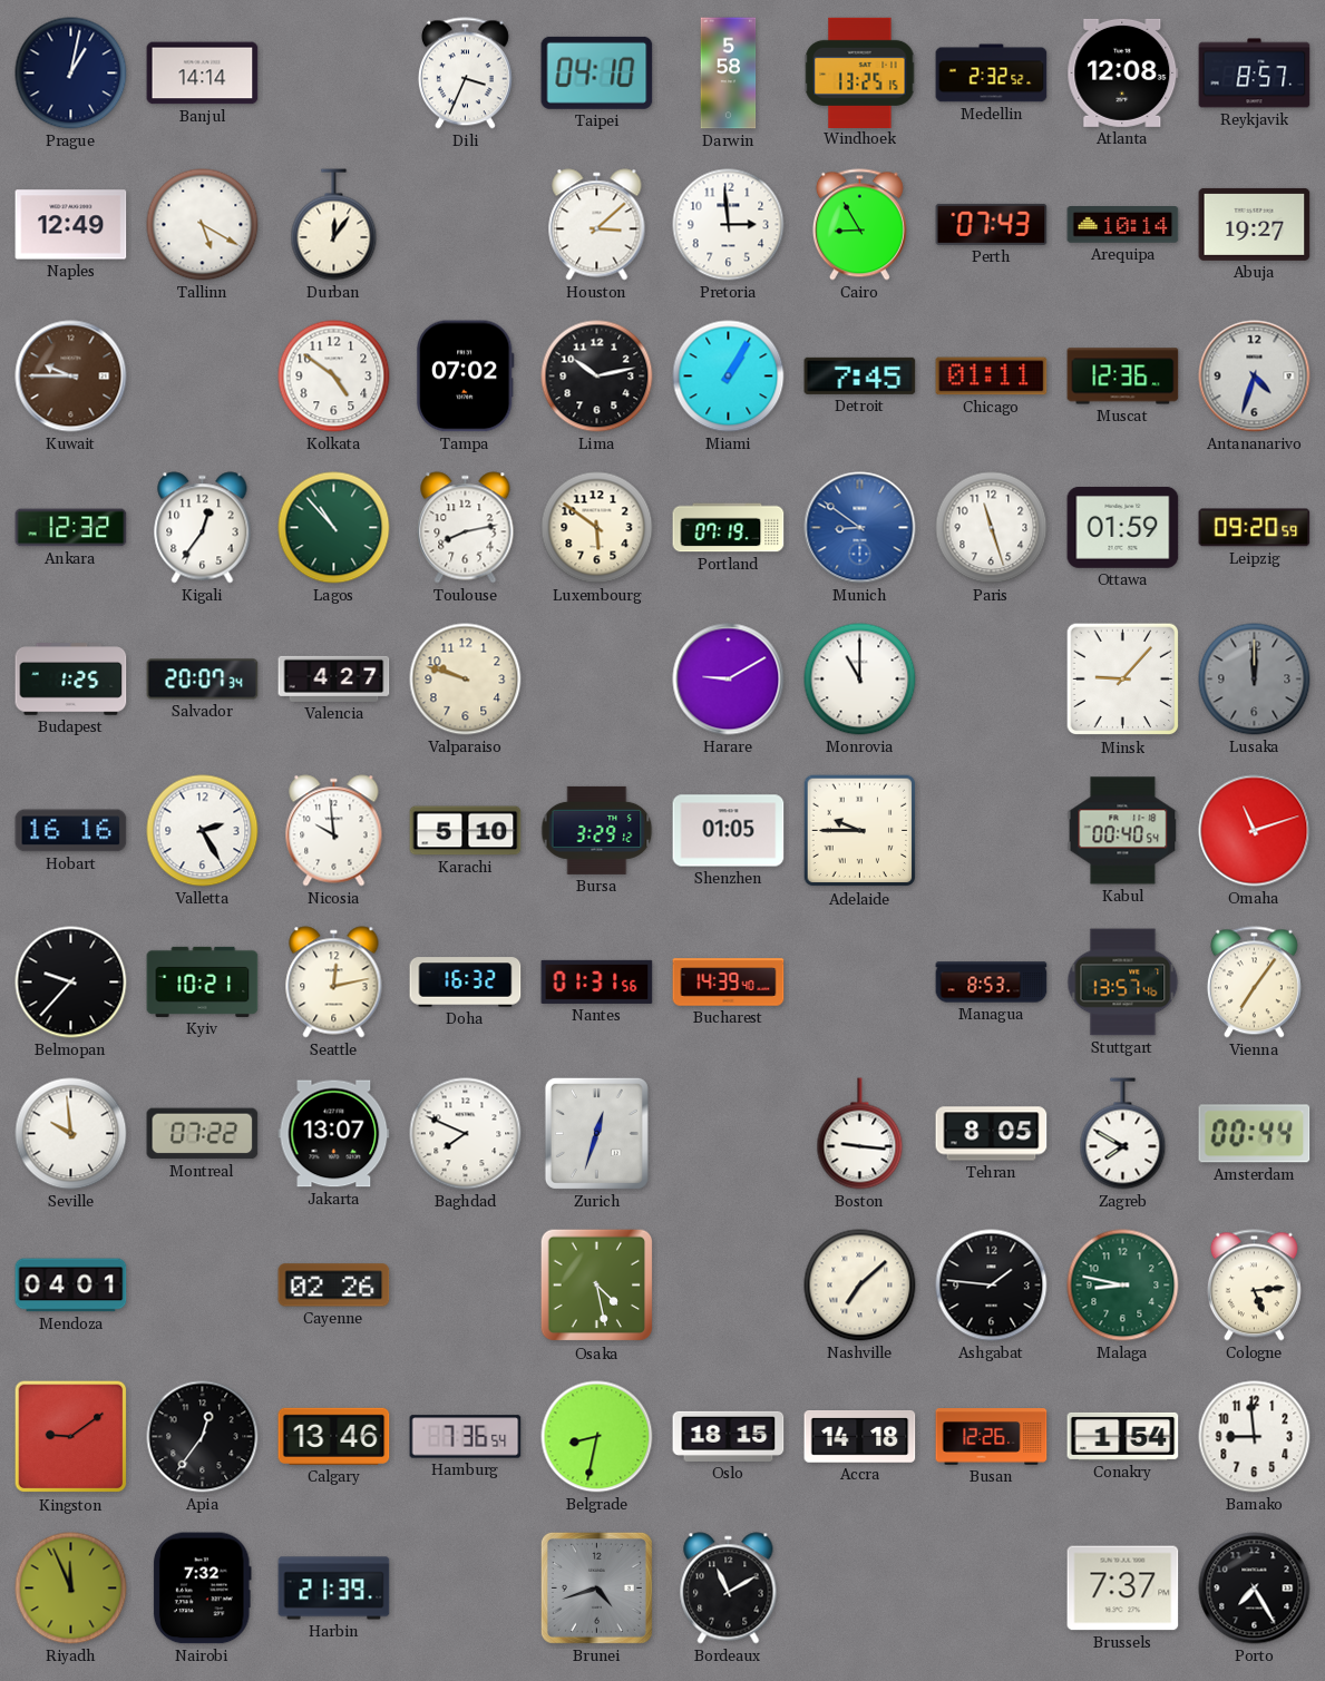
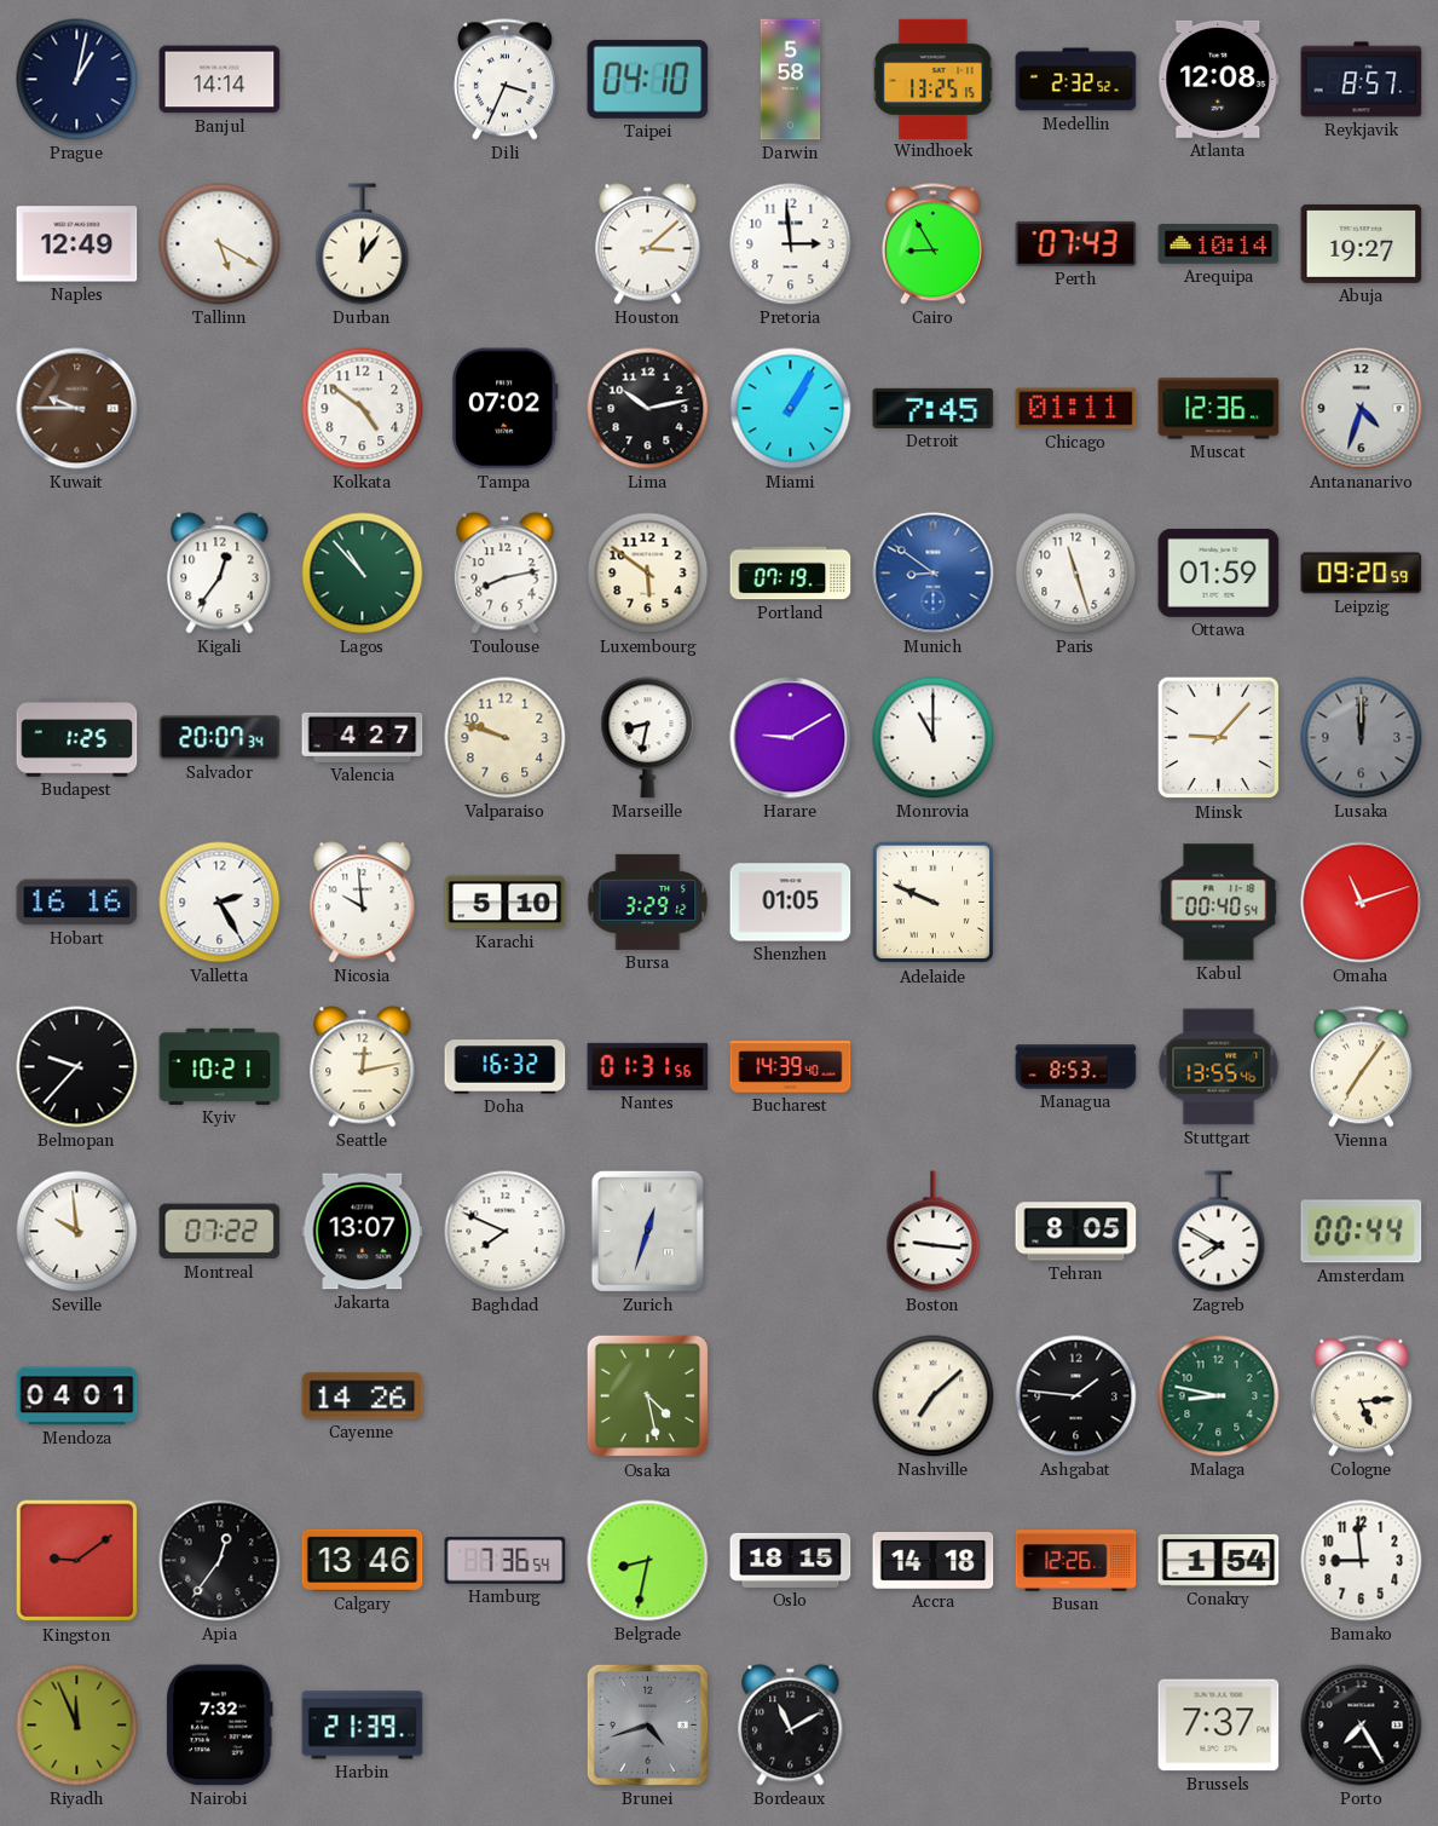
Ankara: 12:32 -> none (71, 528)
Marseille: none -> 8:32 (648, 738)
Adelaide: 9:45 -> 9:49 (934, 903)
Stuttgart: 13:57 -> 13:55 (1219, 1067)
Cayenne: 02:26 -> 14:26 (363, 1396)
